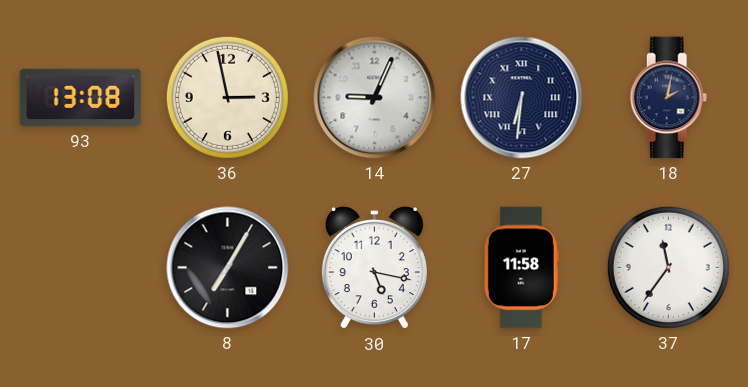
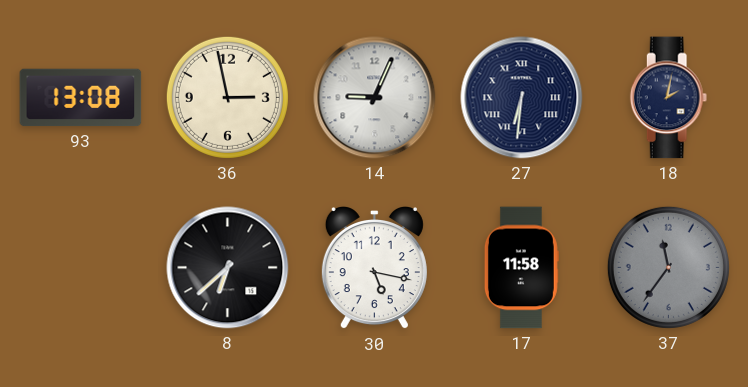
8: 7:05 -> 6:38 (228, 268)
37 dial: white -> grey (668, 267)
